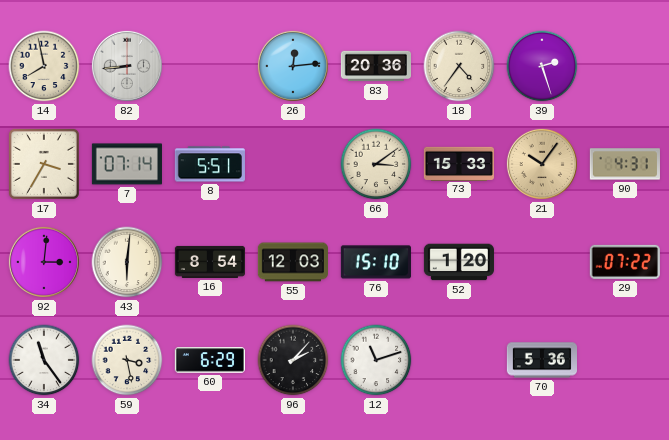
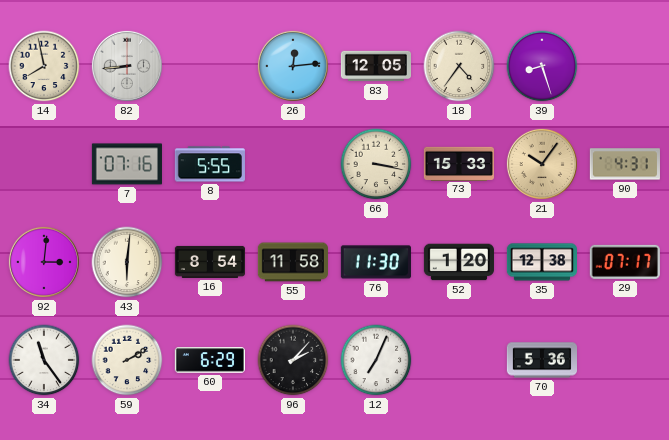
83: 20:36 -> 12:05 (375, 66)
39: 2:27 -> 8:27 (542, 66)
17: 3:35 -> none (44, 164)
7: 07:14 -> 07:16 (127, 164)
8: 5:51 -> 5:55 (210, 164)
66: 3:09 -> 3:17 (376, 164)
55: 12:03 -> 11:58 (293, 262)
76: 15:10 -> 11:30 (376, 262)
35: none -> 12:38 (541, 262)
29: 07:22 -> 07:17 (625, 262)
59: 3:28 -> 2:10 (127, 360)
12: 11:12 -> 7:04 (376, 360)
